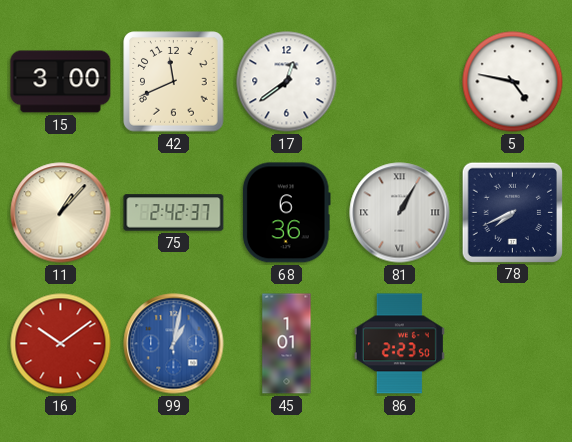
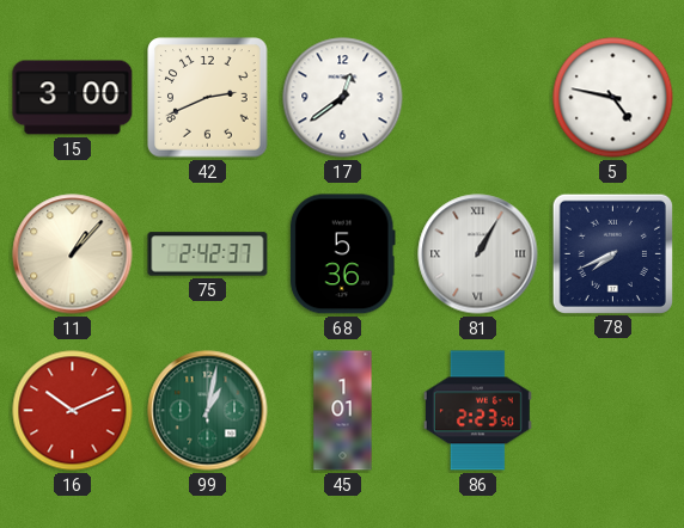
42: 11:41 -> 2:41 (208, 98)
68: 6:36 -> 5:36 (342, 254)
16: 10:09 -> 10:11 (73, 411)
99 dial: blue -> green (208, 411)
